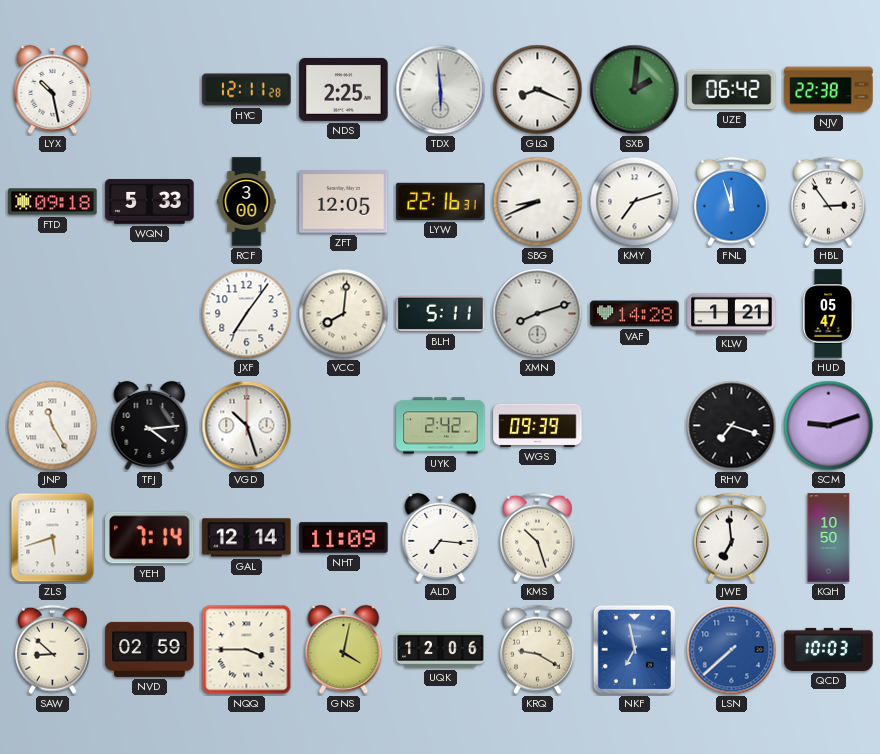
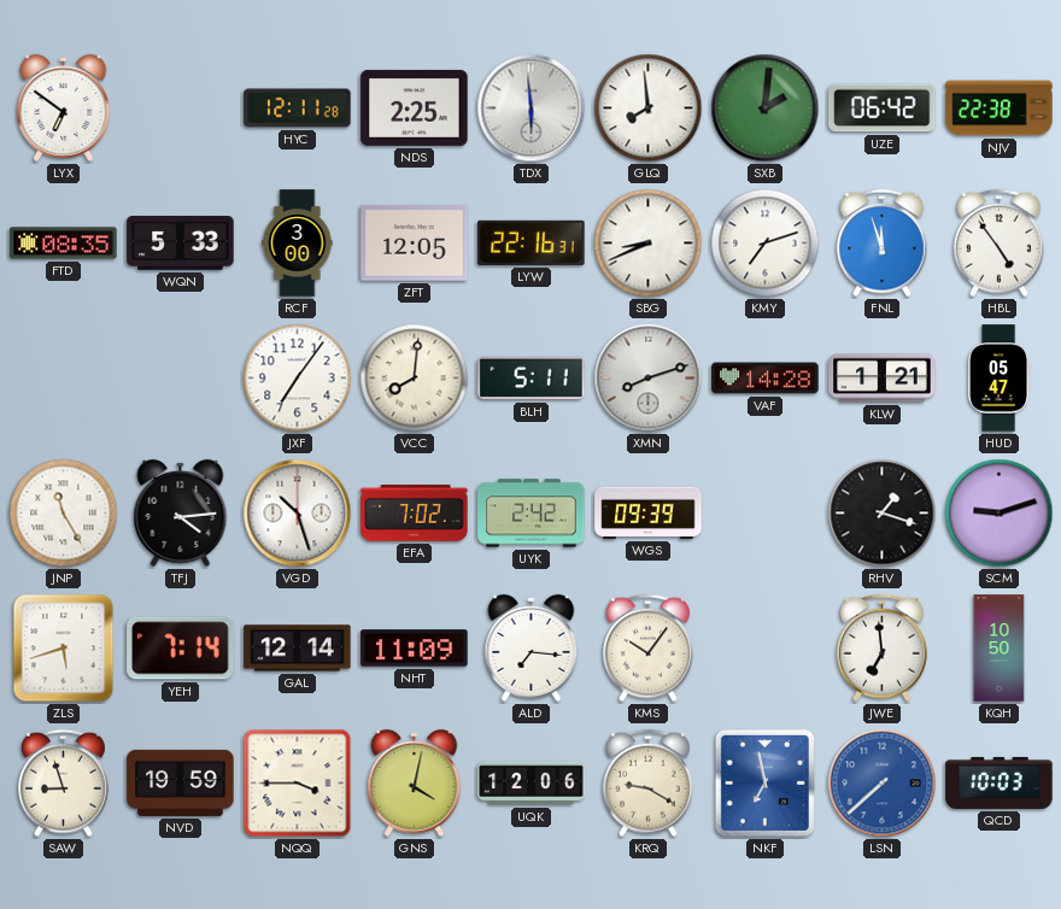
LYX: 10:28 -> 6:51 (64, 107)
GLQ: 8:19 -> 7:59 (649, 109)
FTD: 09:18 -> 08:35 (64, 244)
HBL: 2:54 -> 4:54 (998, 244)
EFA: none -> 7:02 (415, 514)
RHV: 7:18 -> 1:18 (883, 514)
KMS: 10:27 -> 10:06 (647, 649)
SAW: 8:52 -> 8:57 (63, 784)
NVD: 02:59 -> 19:59 (181, 782)
